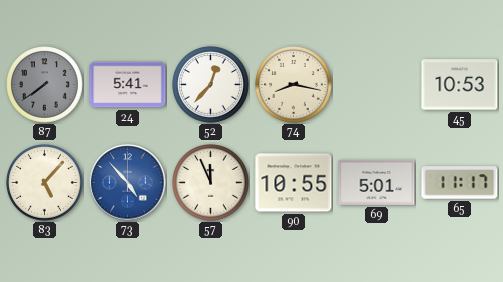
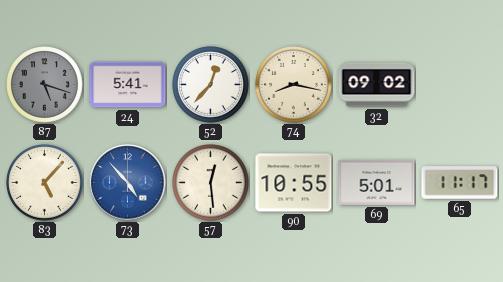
87: 7:39 -> 5:18 (45, 85)
32: none -> 09:02 (377, 85)
45: 10:53 -> none (460, 85)
57: 11:56 -> 12:29 (211, 183)
